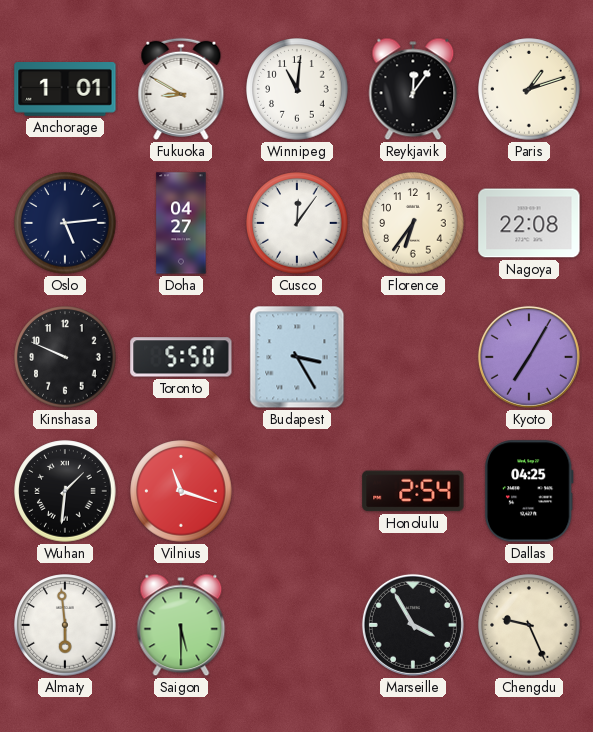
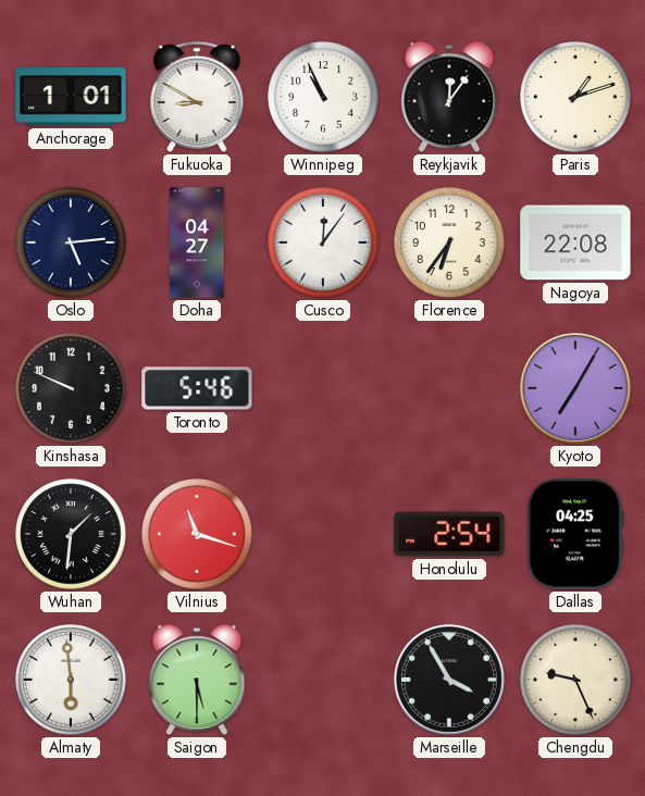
Winnipeg: 11:01 -> 10:56 (323, 97)
Toronto: 5:50 -> 5:46 (197, 388)
Budapest: 3:25 -> none (297, 357)
